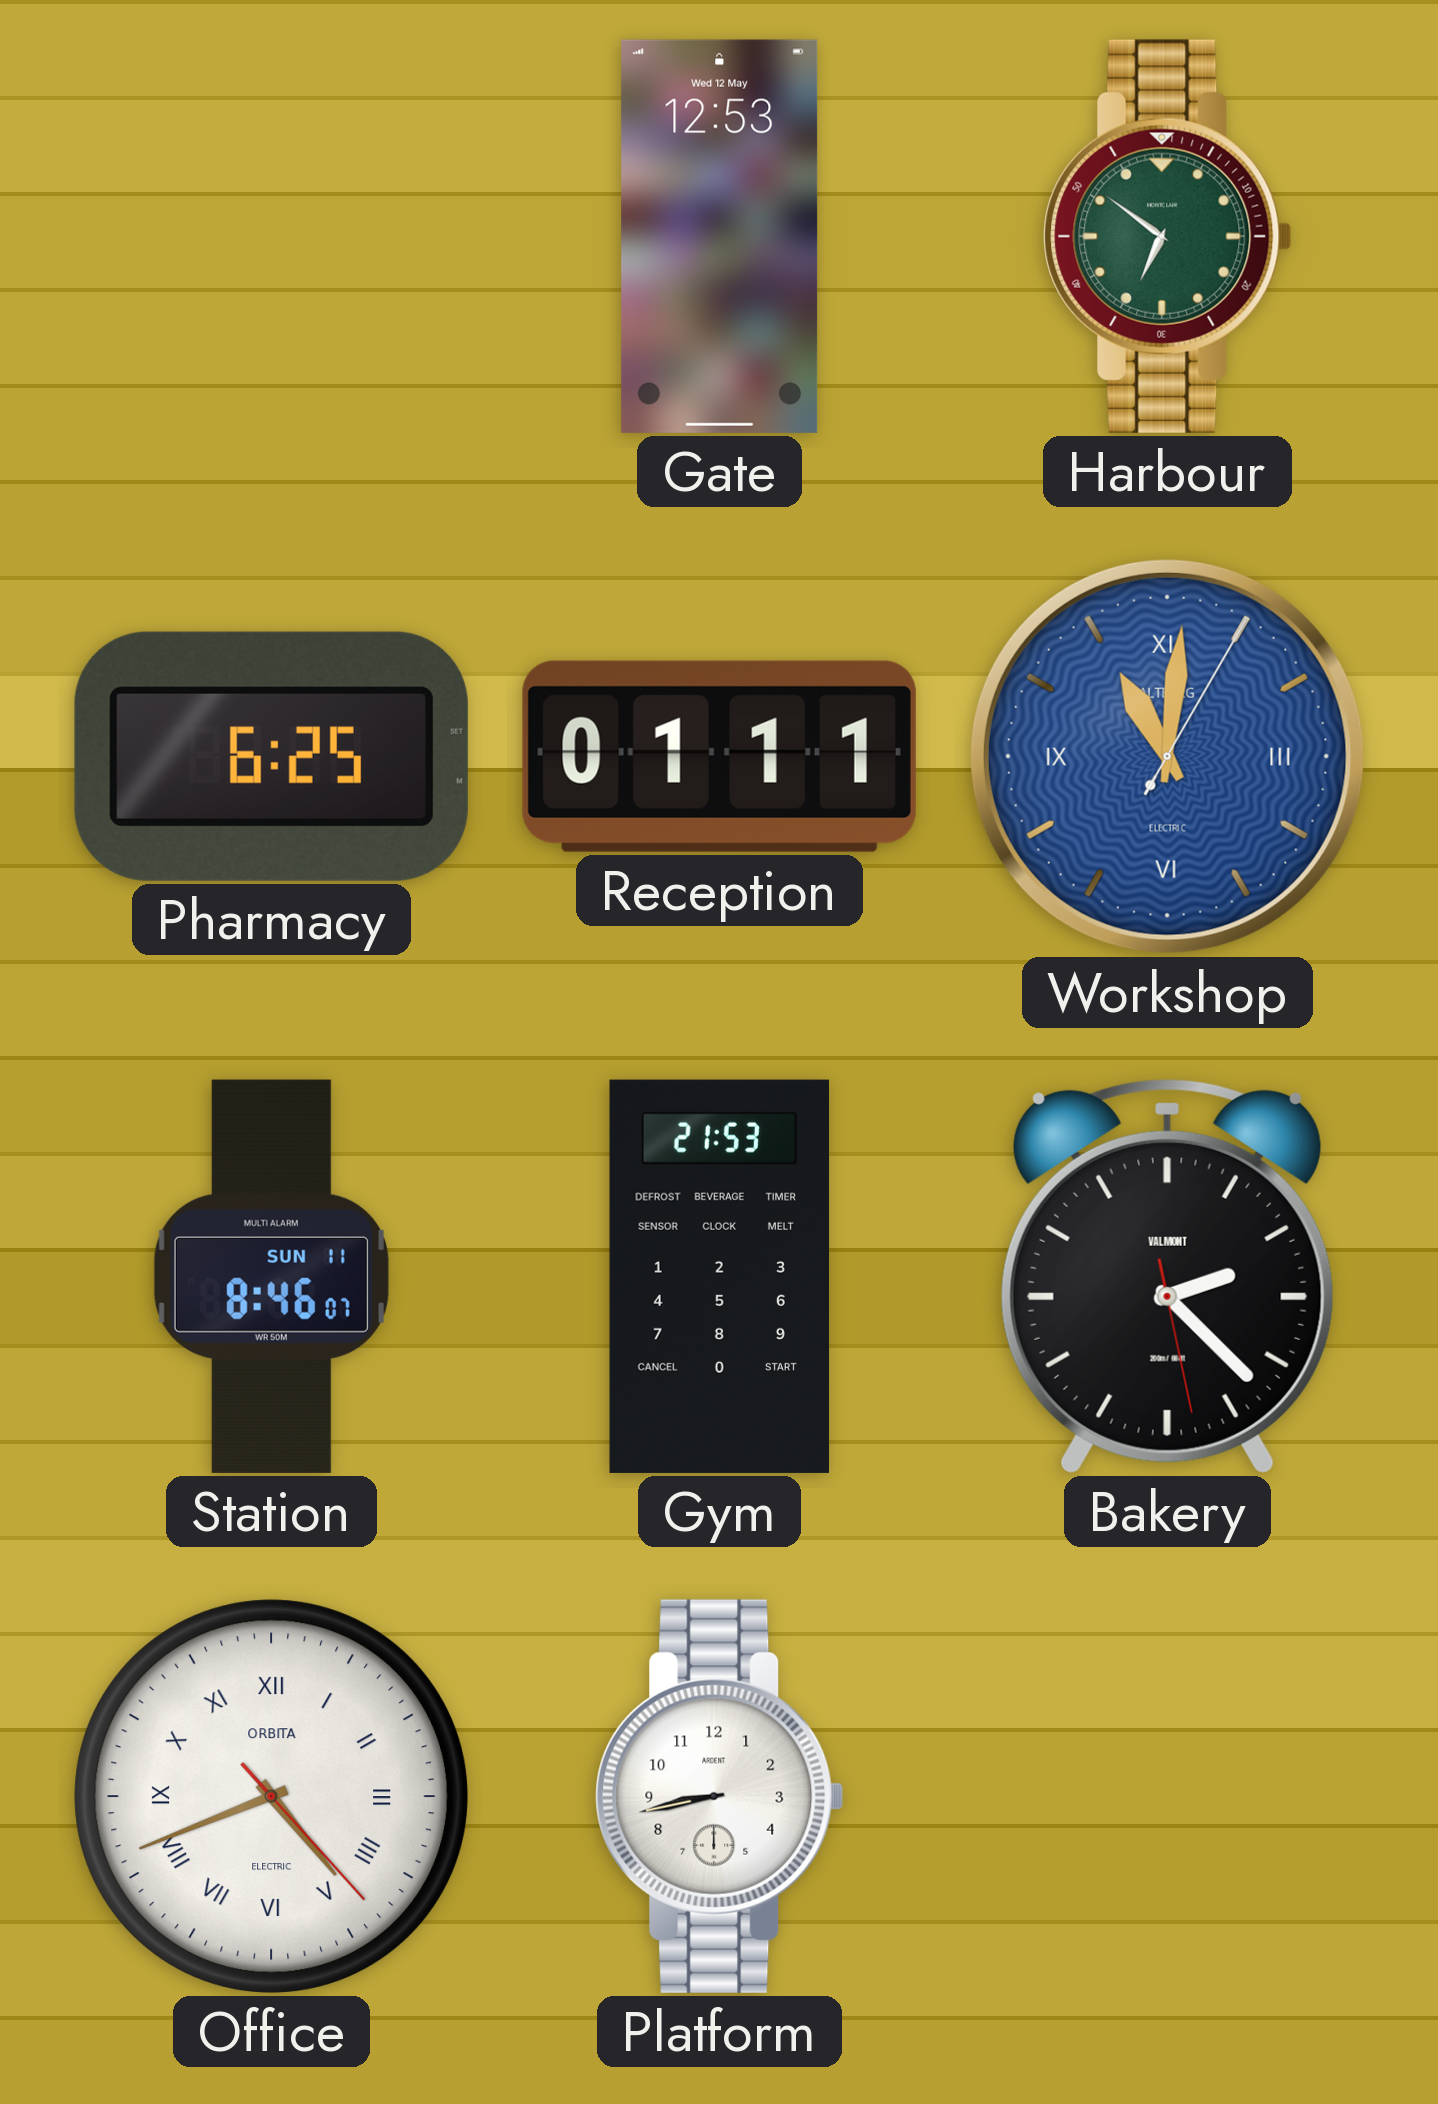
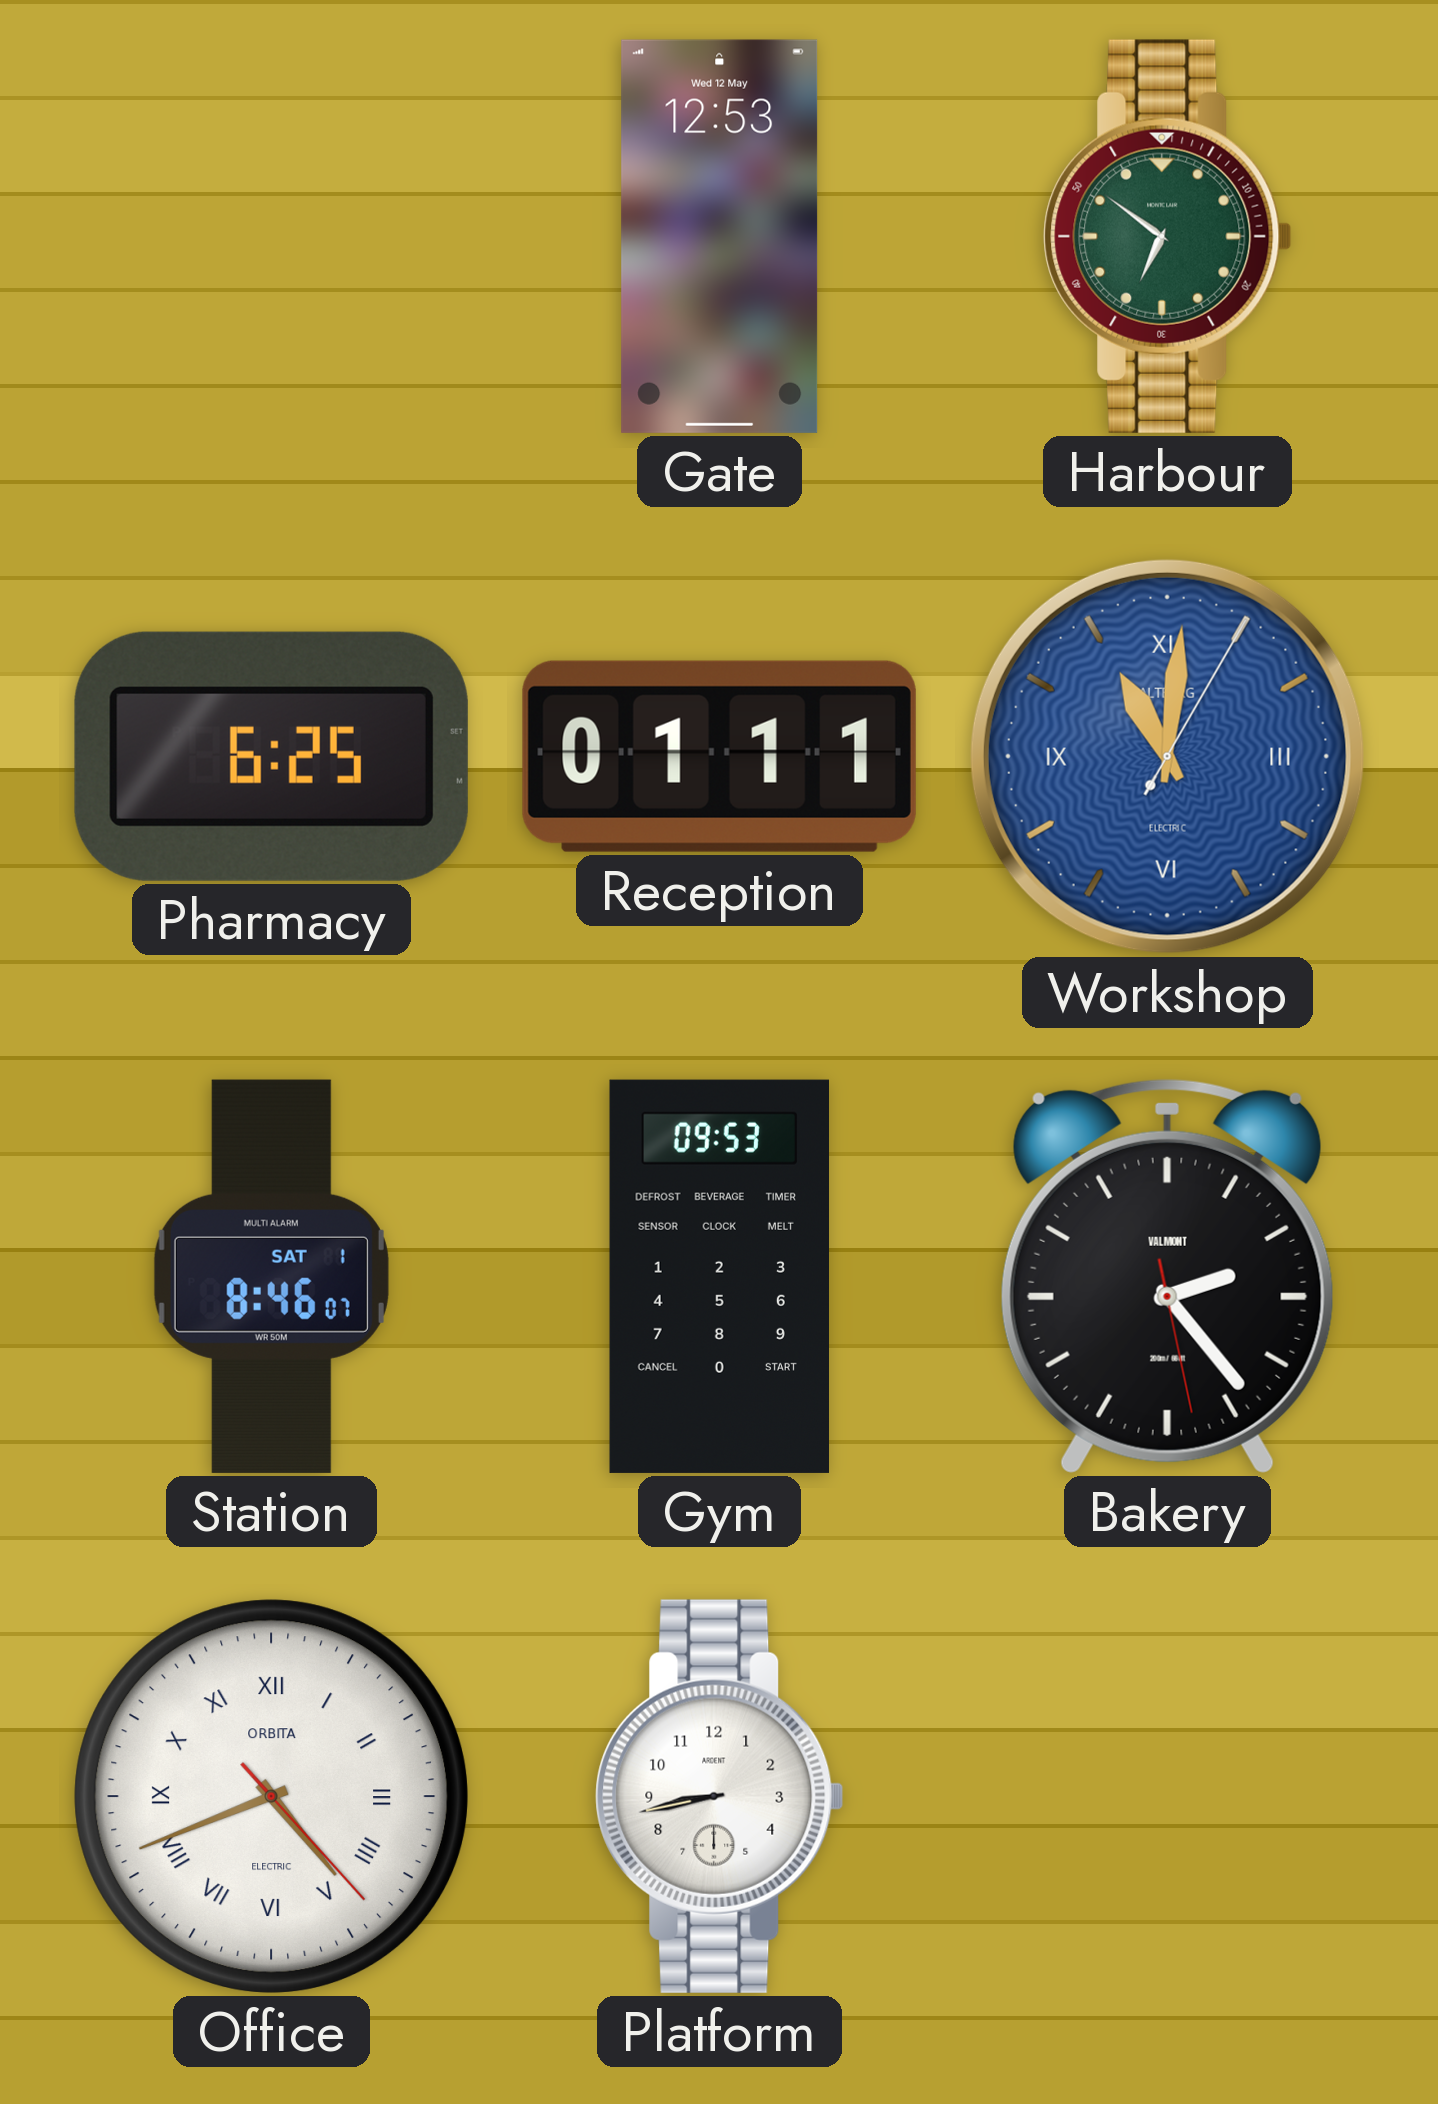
Station date: SUN 11 -> SAT 1 (271, 1276)
Gym: 21:53 -> 09:53 (719, 1276)
Bakery: 2:22 -> 2:23 (1167, 1276)
